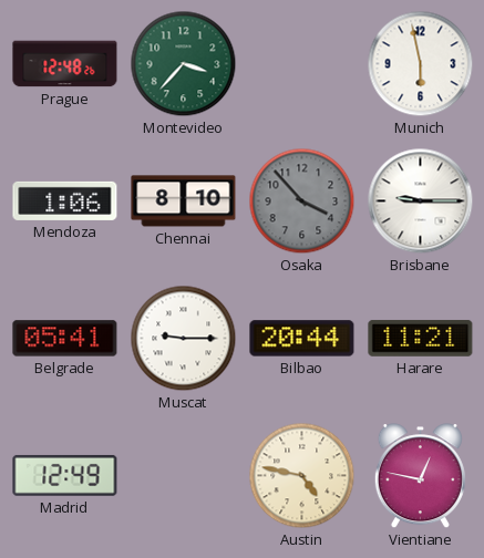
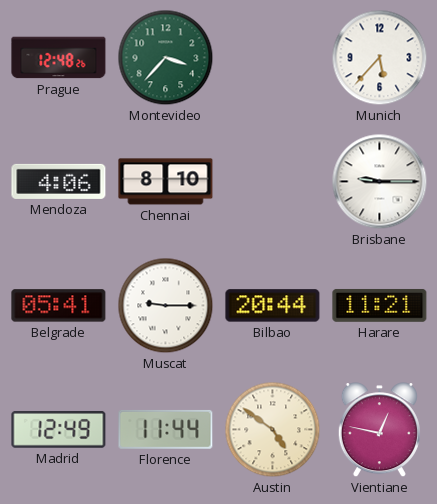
Munich: 5:58 -> 5:37 (380, 58)
Mendoza: 1:06 -> 4:06 (59, 181)
Osaka: 3:53 -> none (302, 201)
Florence: none -> 11:44 (166, 429)
Austin: 4:47 -> 4:51 (273, 430)
